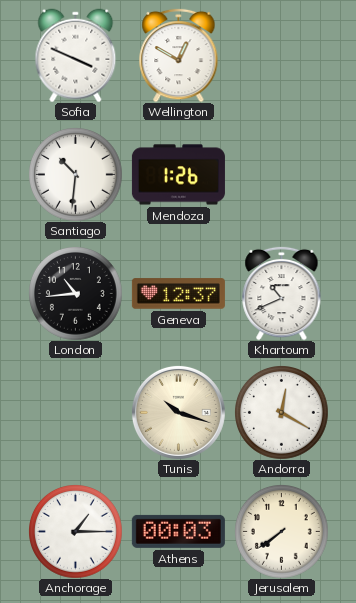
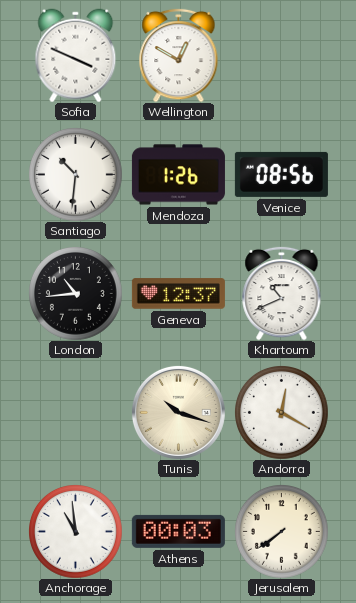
Venice: none -> 08:56 (281, 174)
Anchorage: 1:15 -> 10:59 (76, 532)
